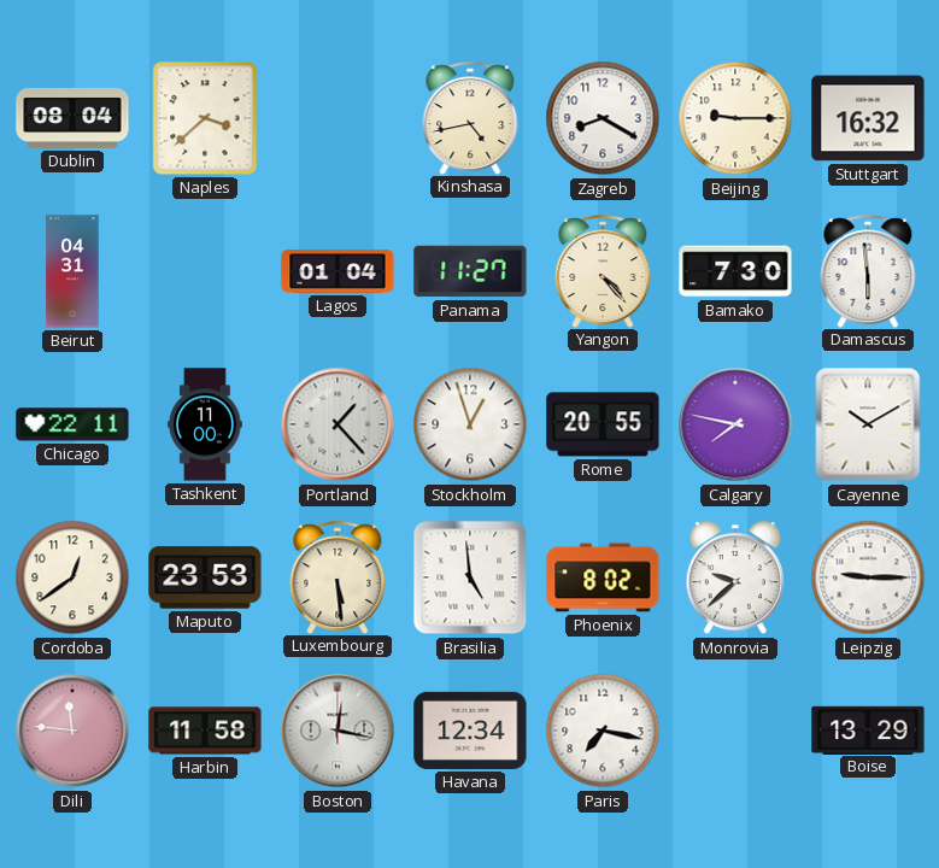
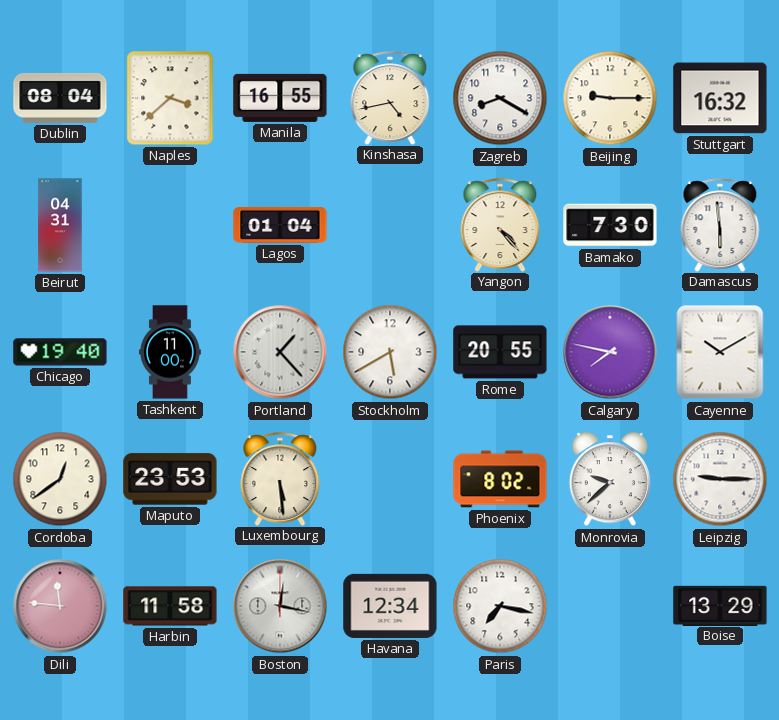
Manila: none -> 16:55 (280, 98)
Panama: 11:27 -> none (470, 271)
Chicago: 22:11 -> 19:40 (60, 352)
Stockholm: 12:57 -> 5:40 (390, 352)
Brasilia: 4:59 -> none (470, 577)
